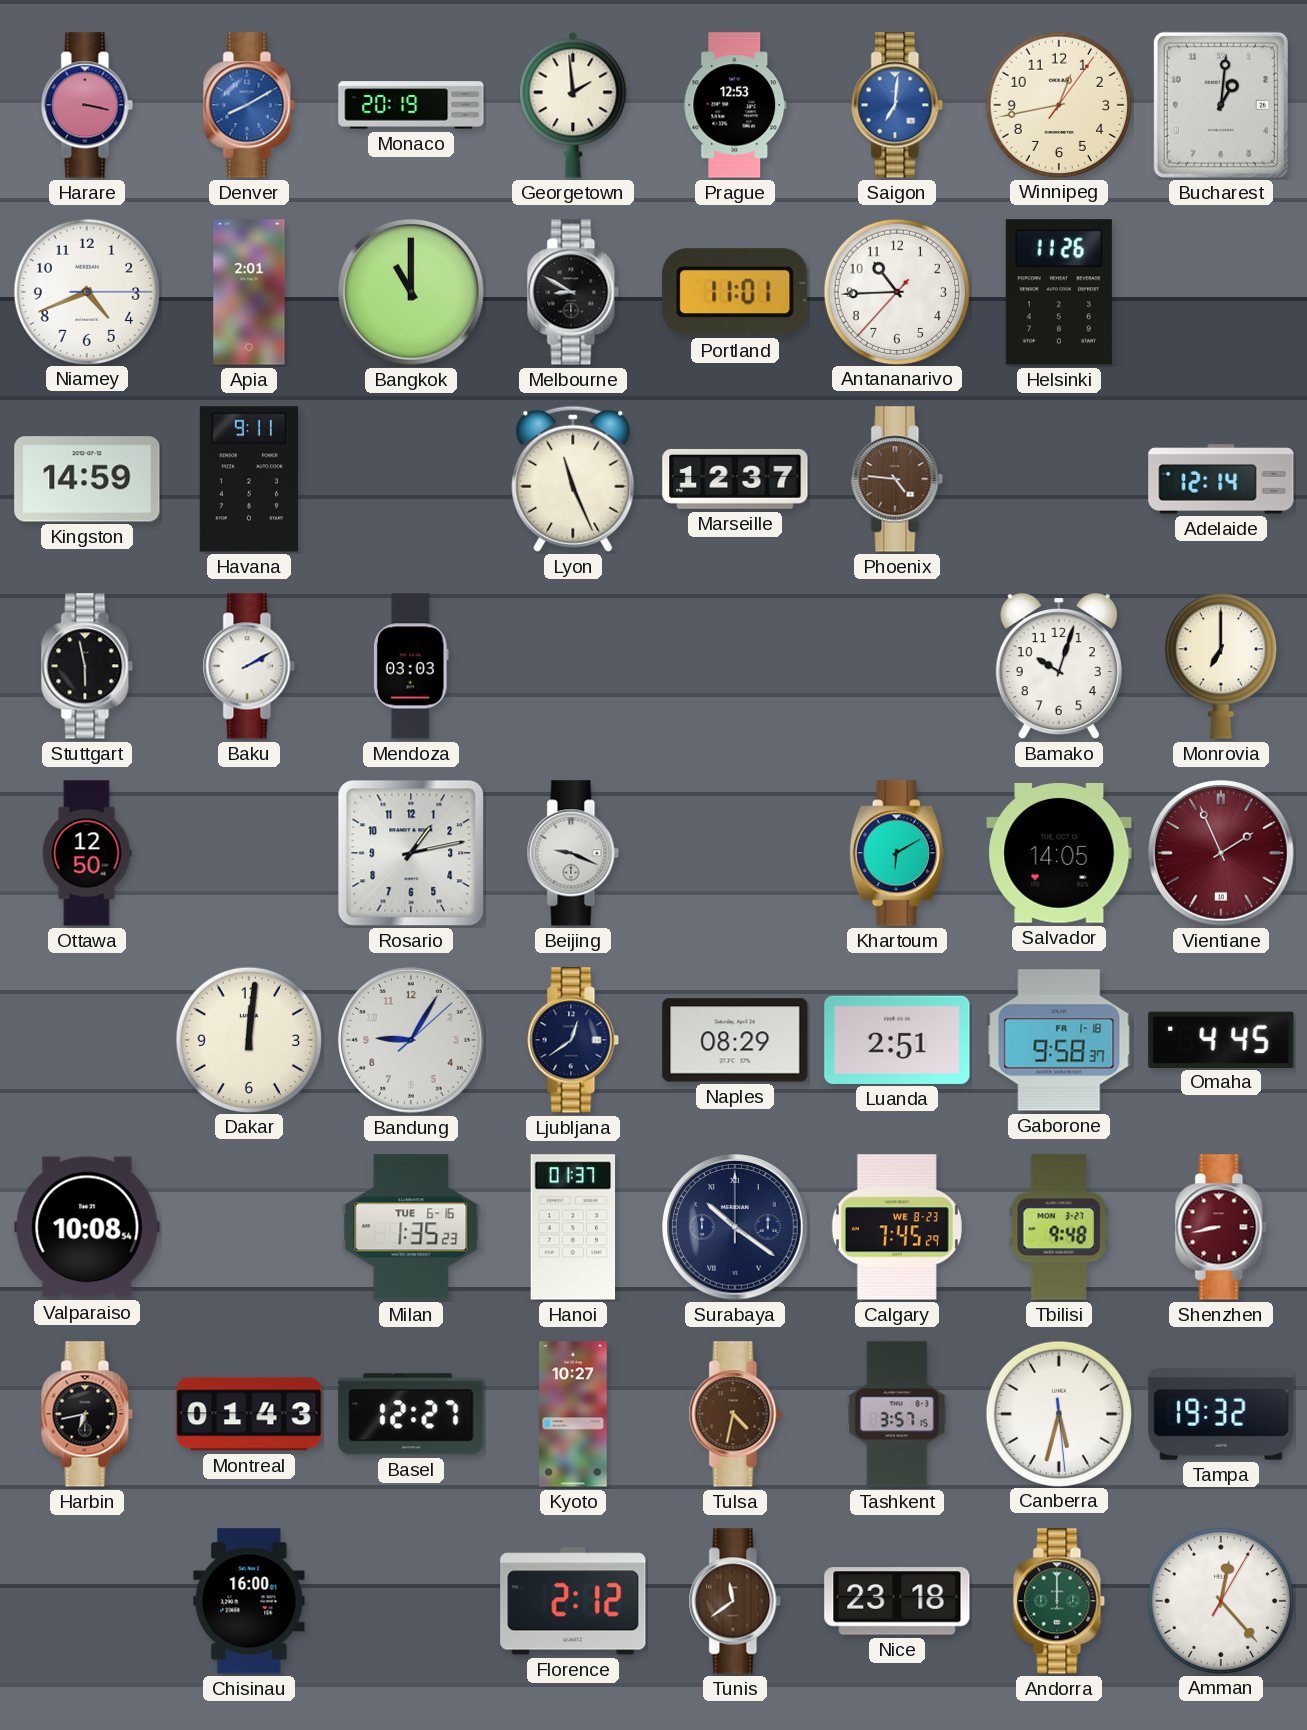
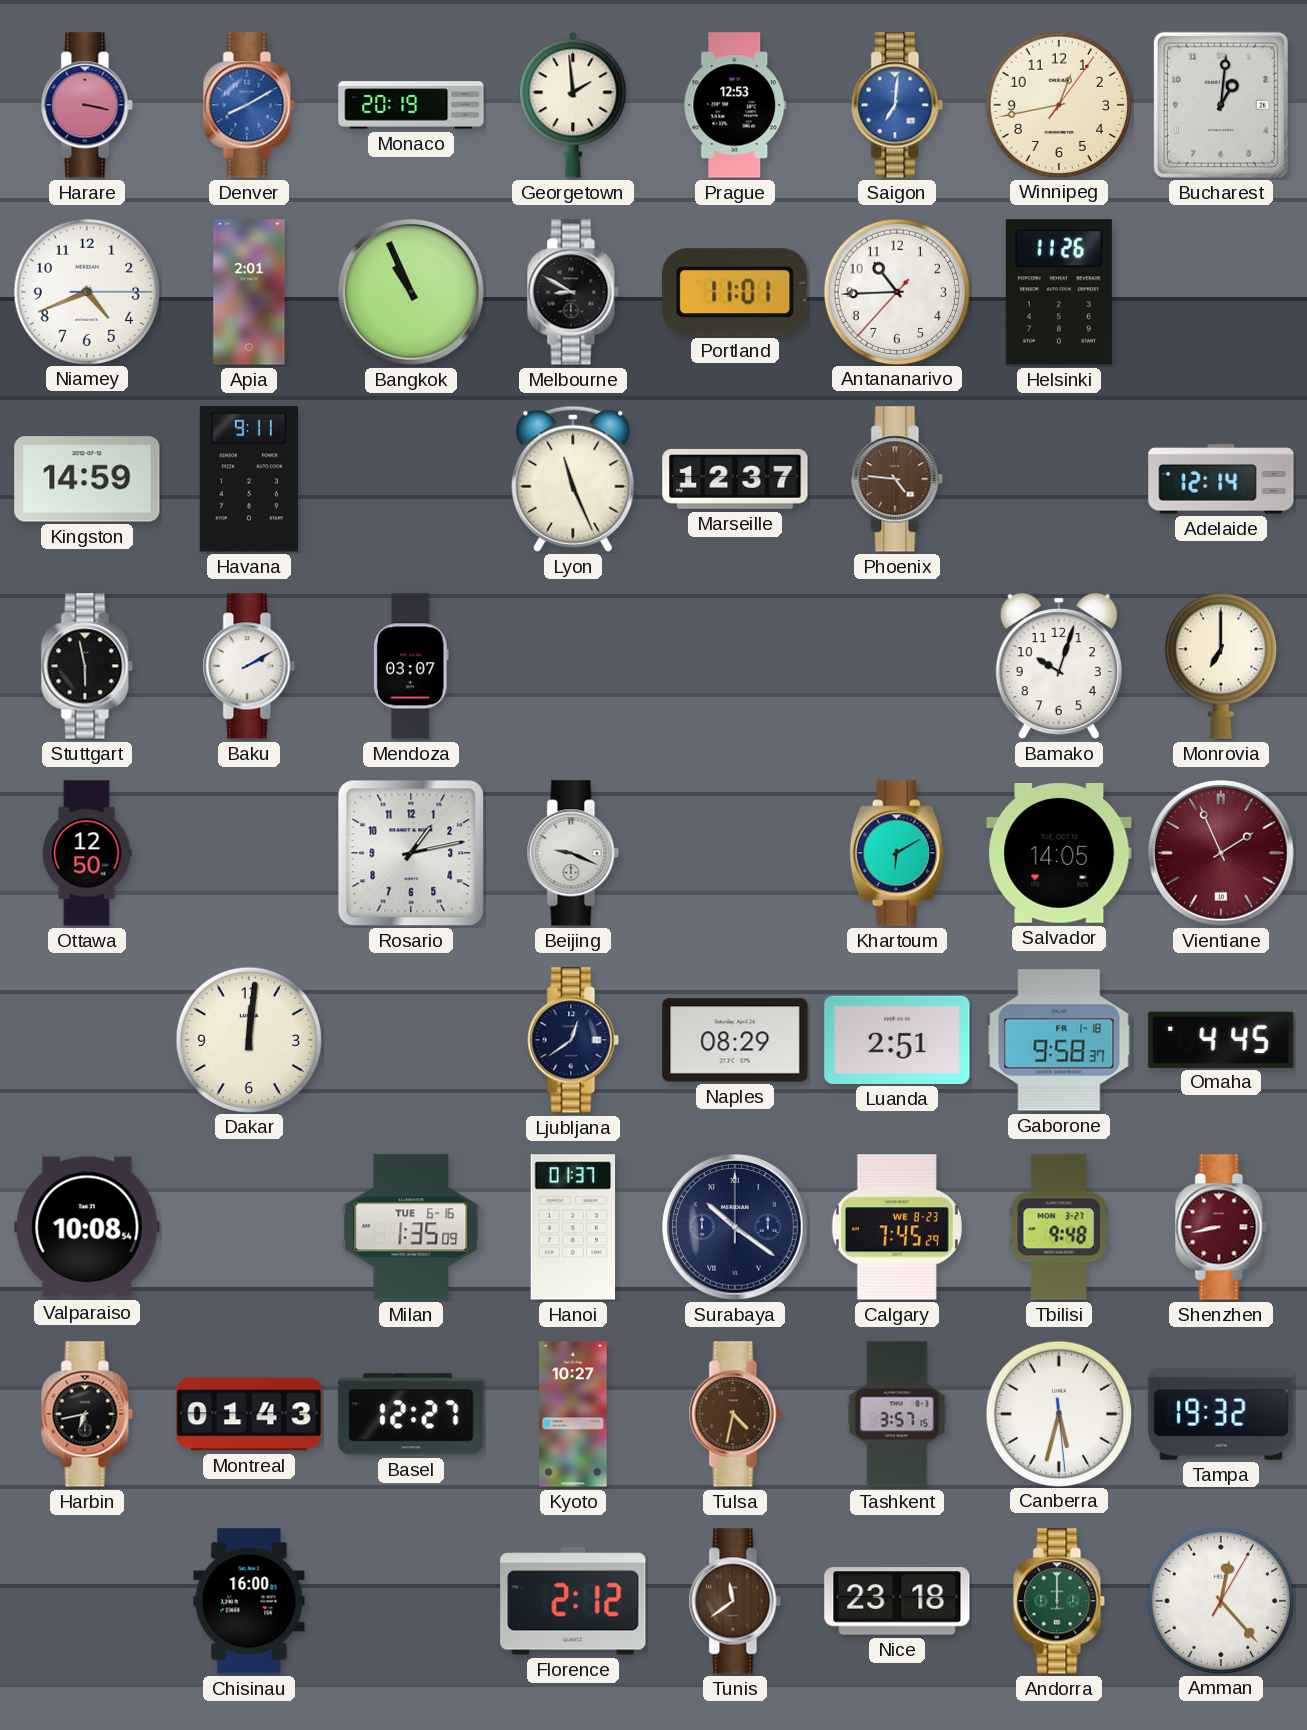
Bangkok: 11:00 -> 10:56 (411, 292)
Mendoza: 03:03 -> 03:07 (411, 666)
Bandung: 9:05 -> none (411, 1040)
Milan: 1:35:23 -> 1:35:09 (411, 1227)
